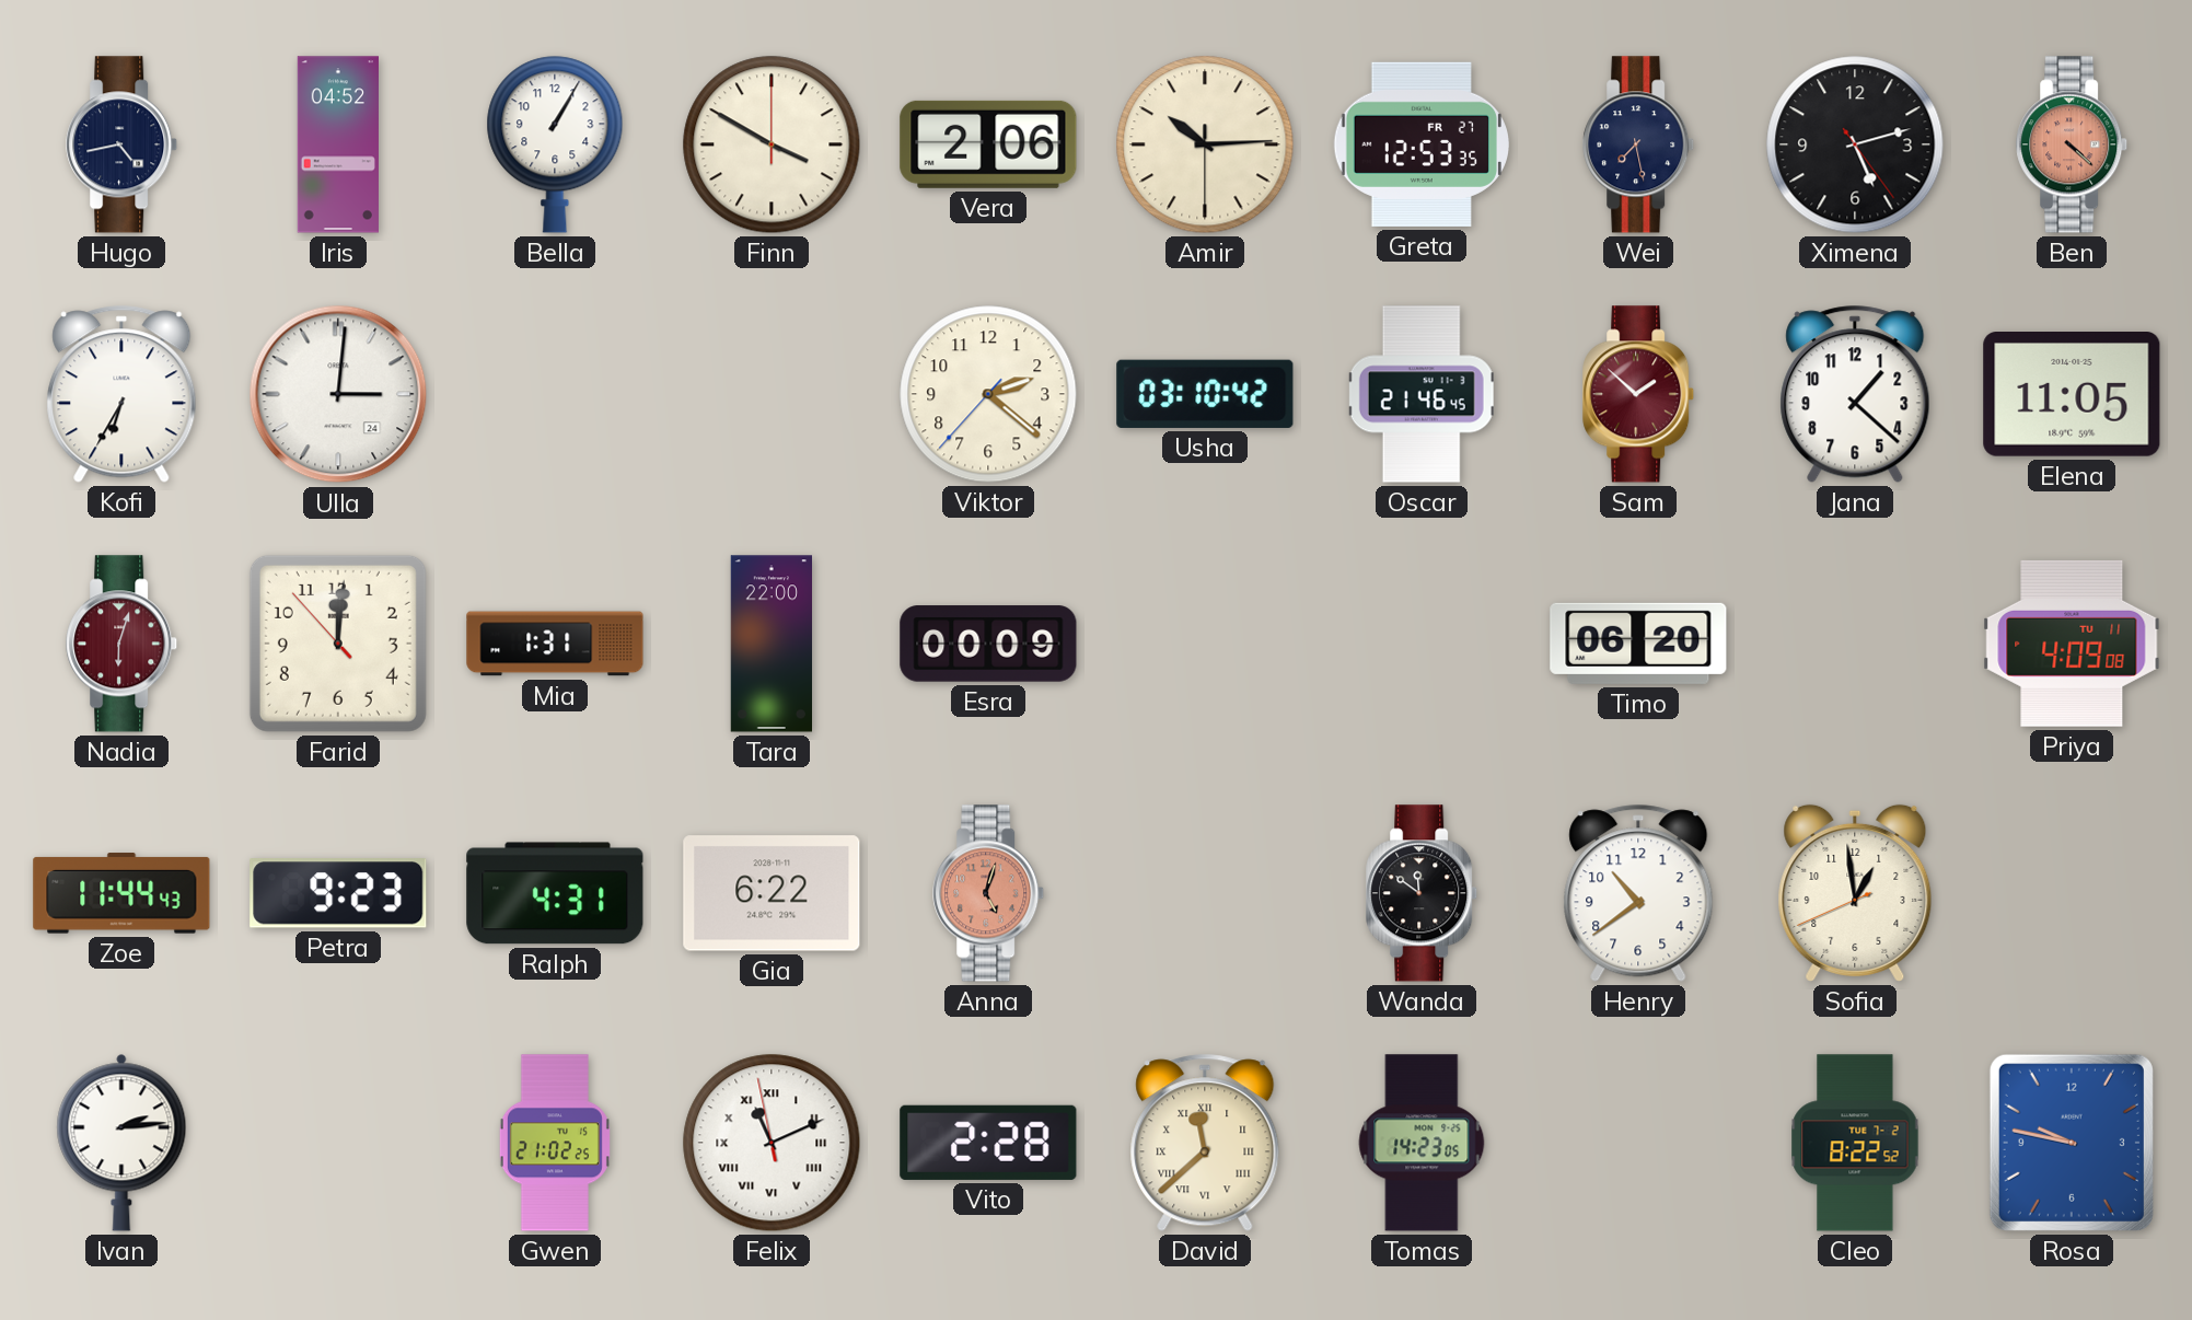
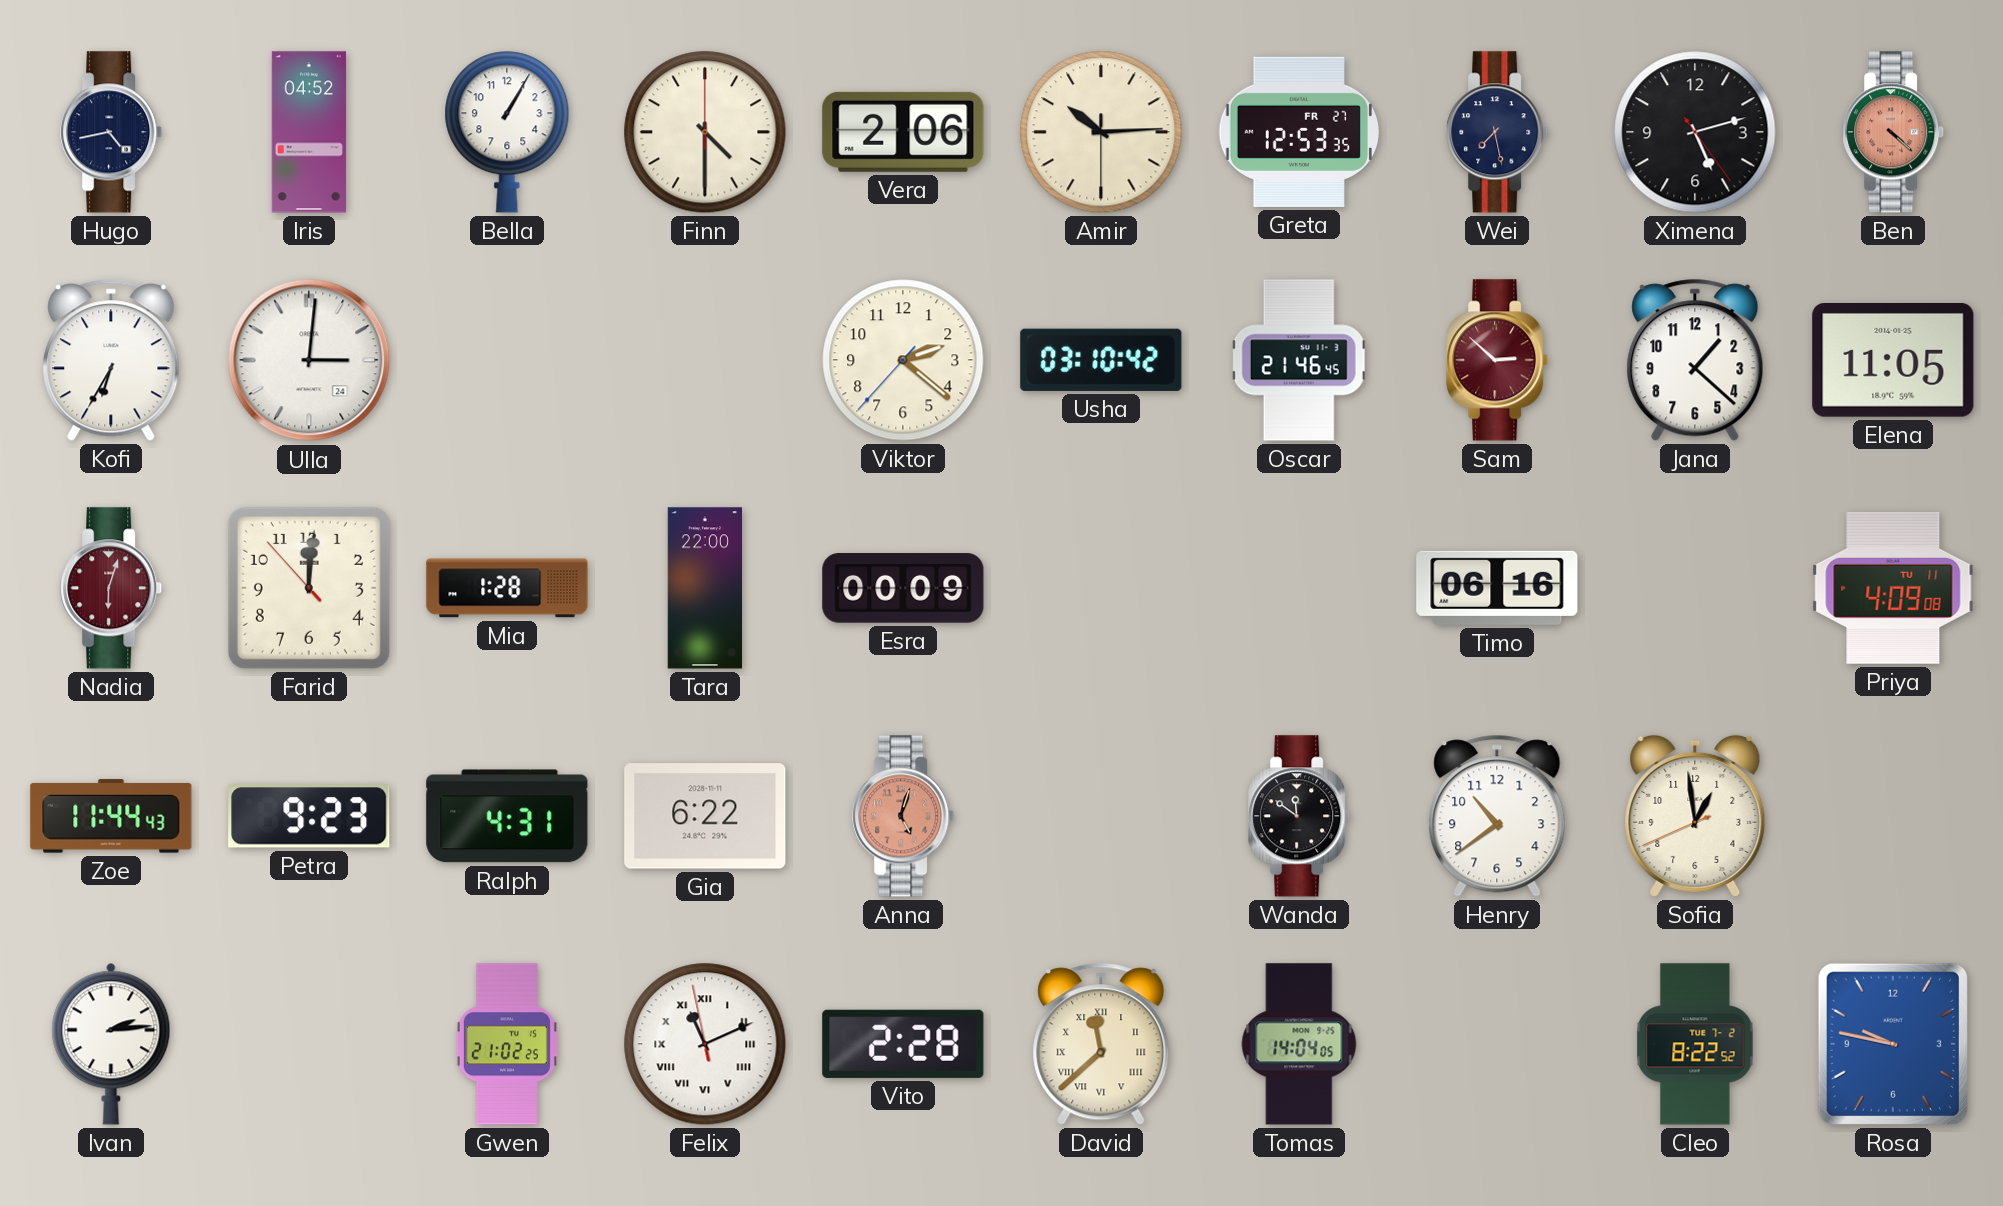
Finn: 3:50 -> 4:30 (705, 132)
Sam: 1:52 -> 2:52 (1498, 360)
Mia: 1:31 -> 1:28 (507, 588)
Timo: 06:20 -> 06:16 (1497, 588)
Tomas: 14:23 -> 14:04 (1299, 1044)
